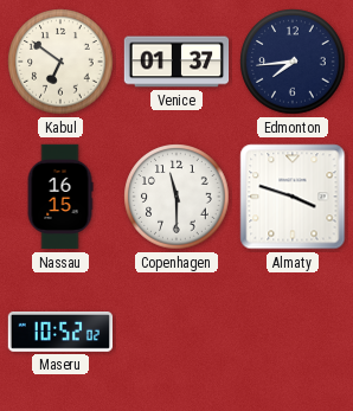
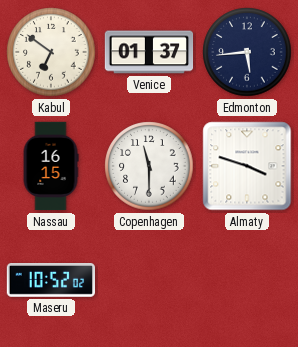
Edmonton: 7:44 -> 5:44 (247, 52)
